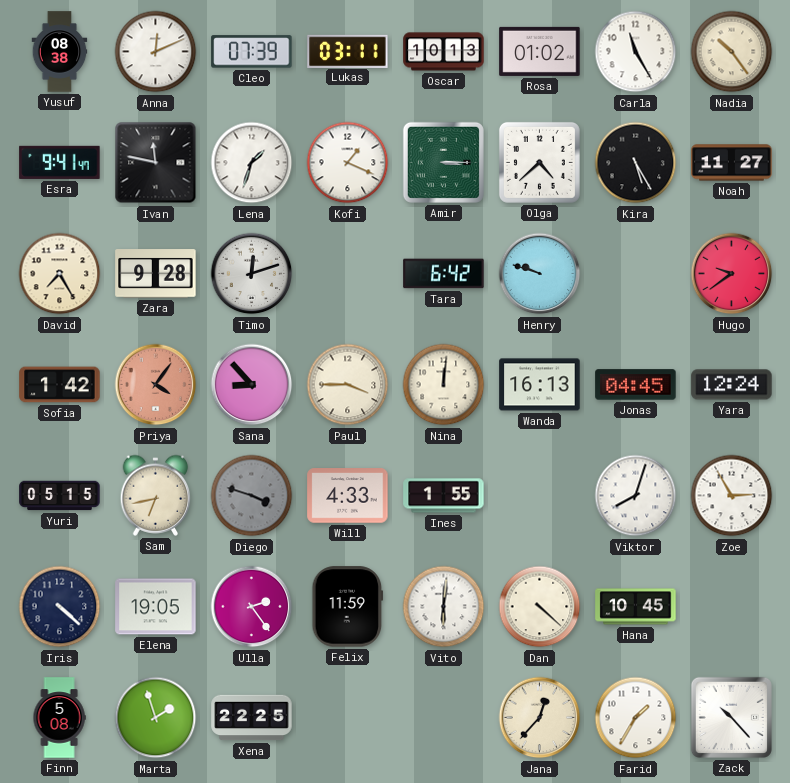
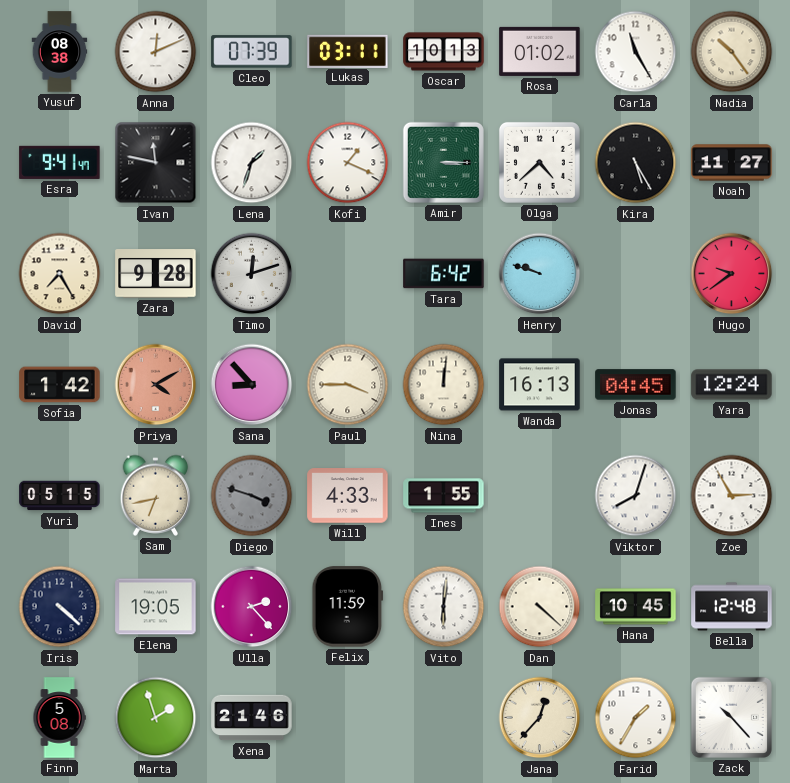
Priya: 4:06 -> 4:10 (156, 385)
Ulla: 2:24 -> 2:23 (252, 607)
Bella: none -> 12:48 (732, 607)
Xena: 22:25 -> 21:46 (252, 718)
